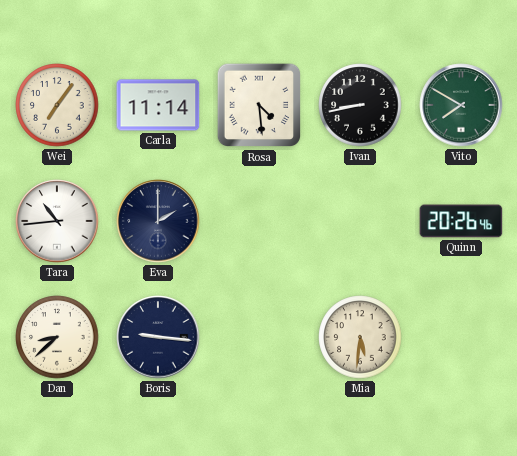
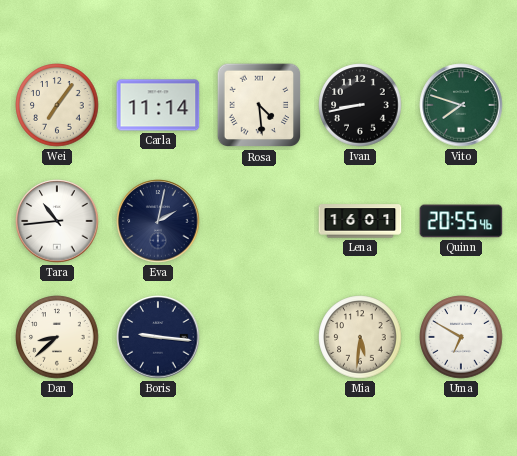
Vito: 7:50 -> 7:48 (461, 105)
Eva: 2:00 -> 2:02 (158, 221)
Lena: none -> 16:01 (360, 221)
Quinn: 20:26 -> 20:55 (461, 221)
Uma: none -> 6:50 (461, 337)
